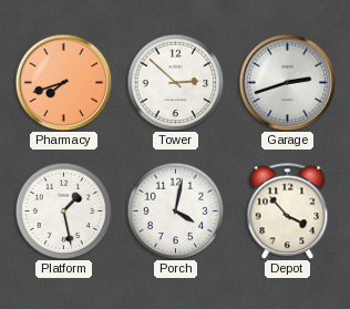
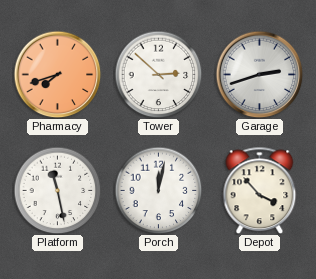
Platform: 1:28 -> 11:28 (57, 190)
Porch: 4:02 -> 12:02 (158, 190)
